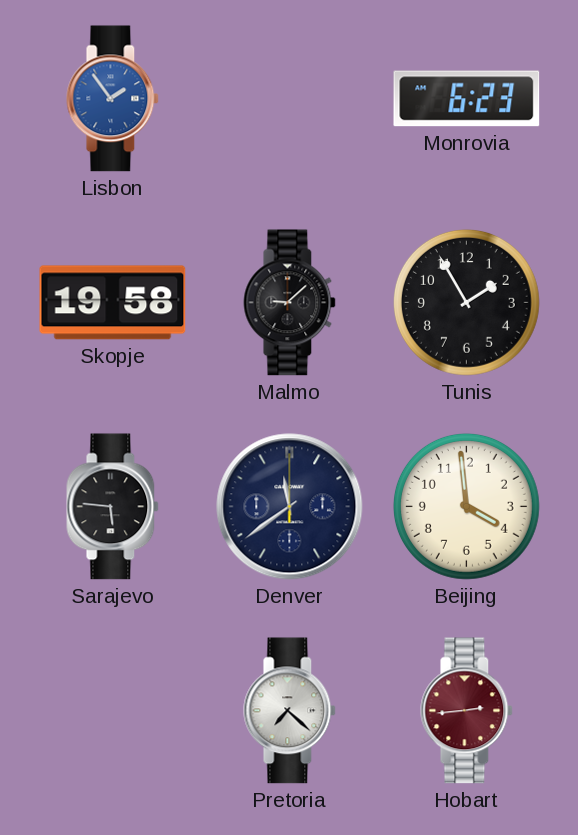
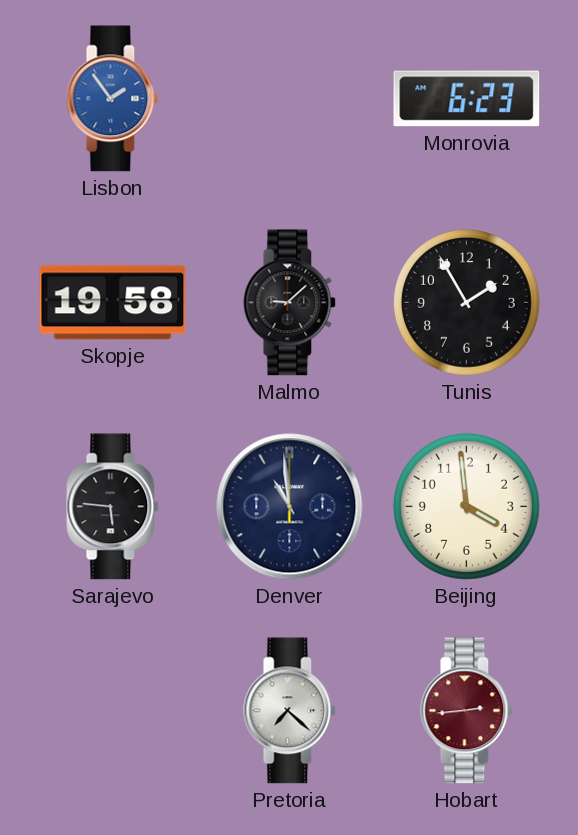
Denver: 11:39 -> 10:59 (290, 507)
